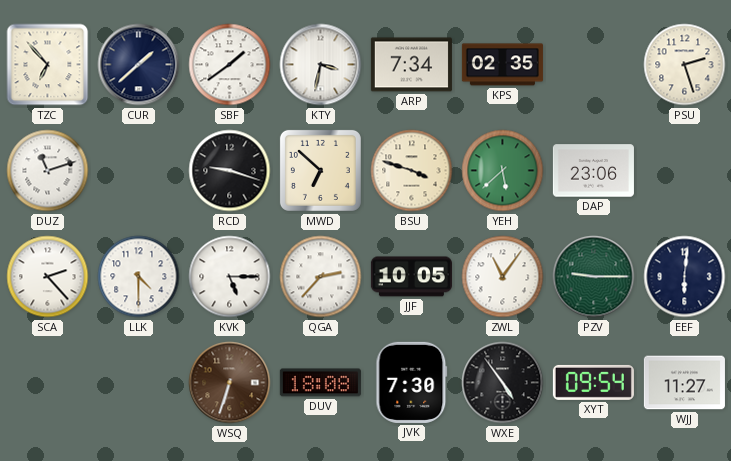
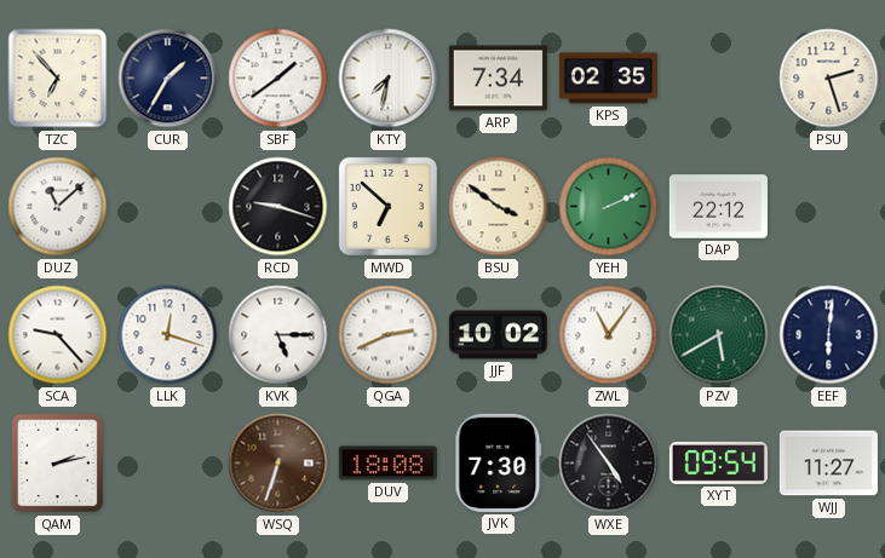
CUR: 1:38 -> 1:35 (168, 79)
KTY: 3:32 -> 7:32 (389, 79)
DUZ: 11:12 -> 11:08 (58, 207)
BSU: 3:48 -> 3:51 (499, 207)
YEH: 5:38 -> 2:11 (609, 207)
DAP: 23:06 -> 22:12 (718, 207)
SCA: 2:23 -> 9:23 (58, 335)
LLK: 4:30 -> 12:18 (168, 335)
QGA: 2:37 -> 2:41 (389, 335)
JJF: 10:05 -> 10:02 (498, 335)
PZV: 9:15 -> 5:40 (719, 335)
QAM: none -> 2:13 (58, 464)
